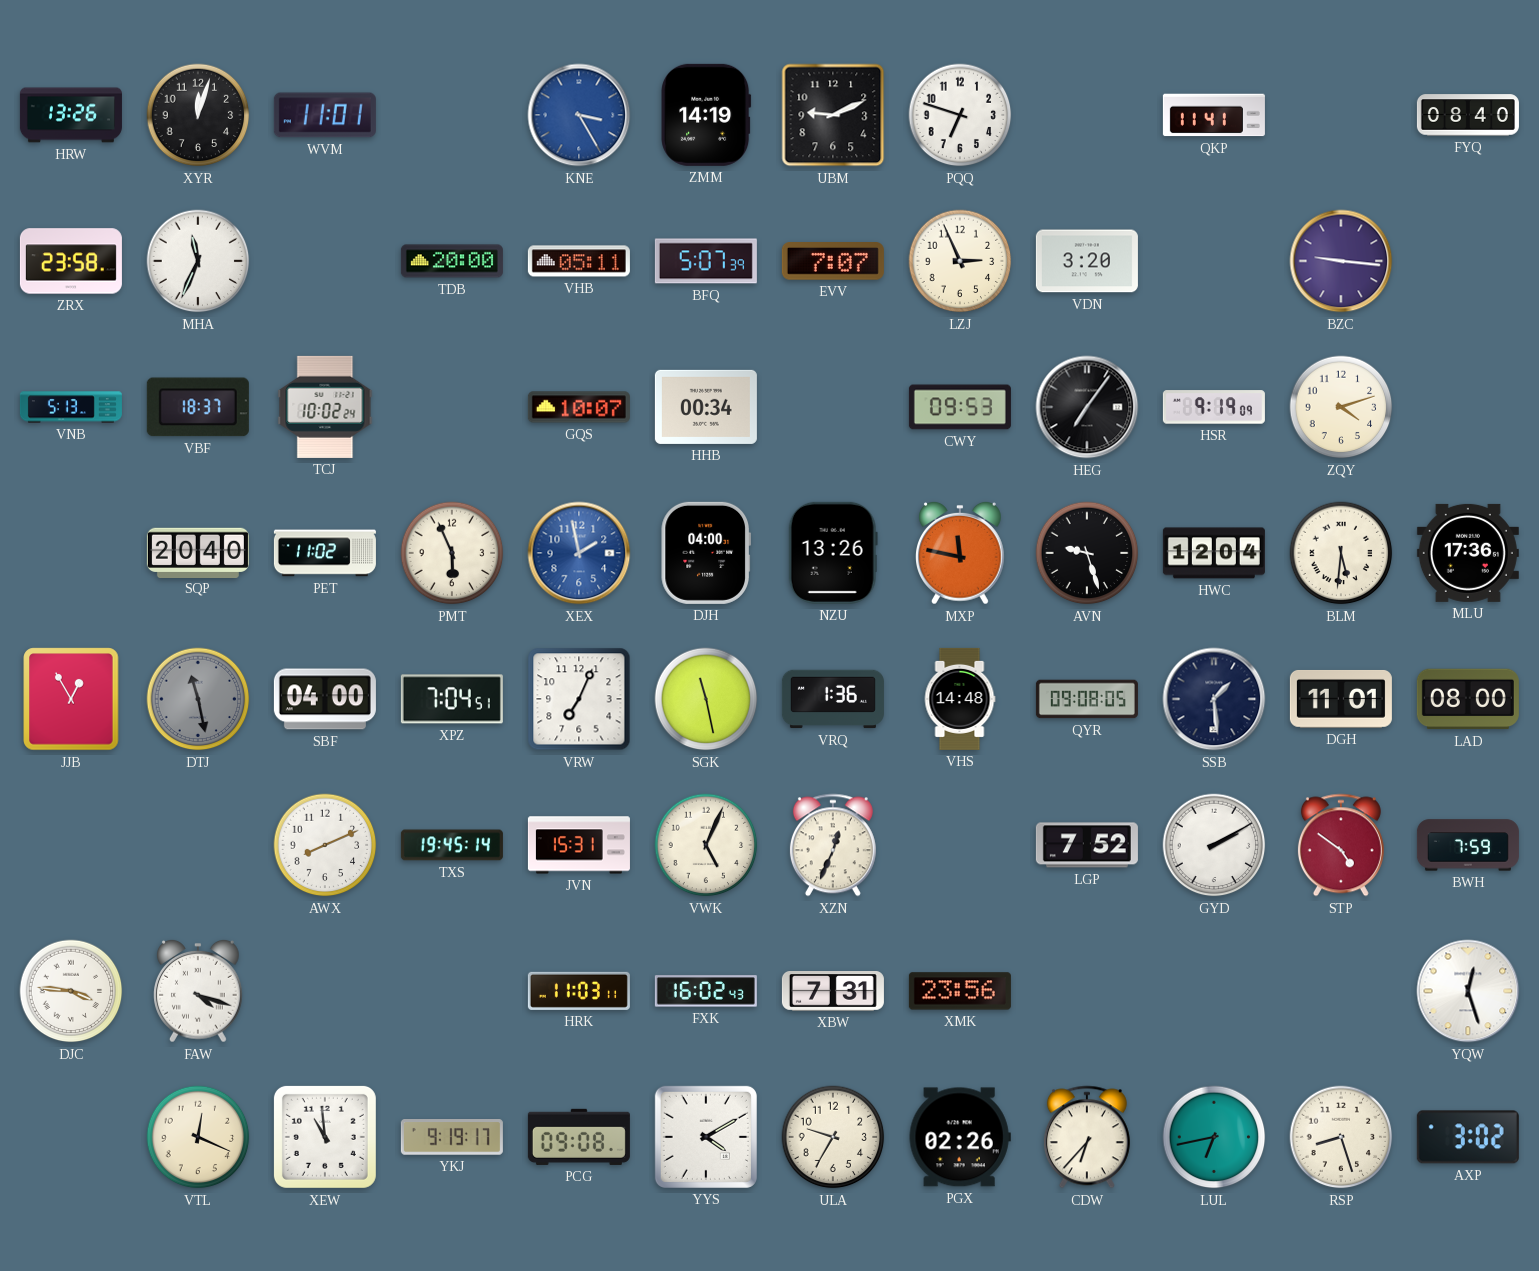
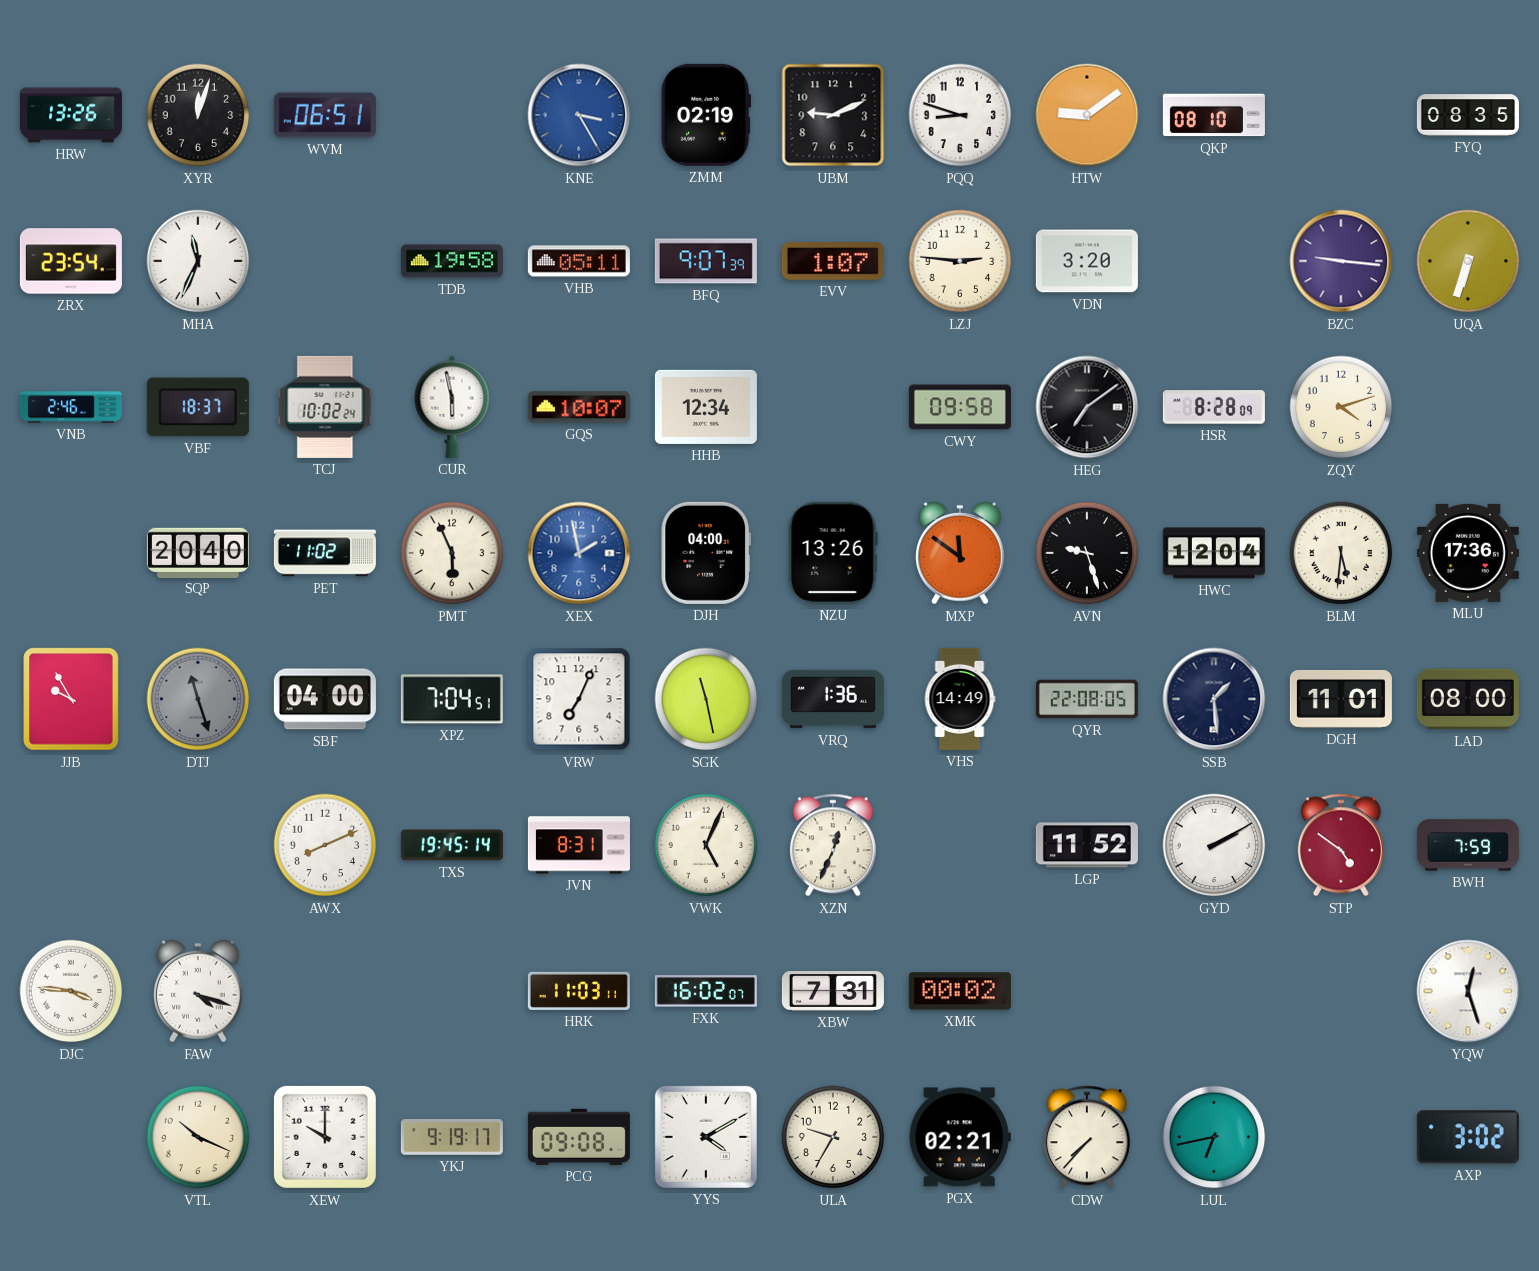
WVM: 11:01 -> 06:51 (325, 115)
ZMM: 14:19 -> 02:19 (706, 115)
PQQ: 6:48 -> 8:48 (960, 115)
HTW: none -> 9:09 (1087, 115)
QKP: 11:41 -> 08:10 (1214, 115)
FYQ: 08:40 -> 08:35 (1468, 115)
ZRX: 23:58 -> 23:54 (71, 261)
TDB: 20:00 -> 19:58 (452, 261)
BFQ: 5:07 -> 9:07 (706, 261)
EVV: 7:07 -> 1:07 (833, 262)
LZJ: 2:56 -> 2:46 (960, 261)
UQA: none -> 6:33 (1468, 261)
VNB: 5:13 -> 2:46 (71, 407)
CUR: none -> 5:58 (452, 407)
HHB: 00:34 -> 12:34 (706, 407)
CWY: 09:53 -> 09:58 (960, 407)
HEG: 7:06 -> 7:09 (1087, 407)
HSR: 9:19 -> 8:28 (1214, 407)
MXP: 11:47 -> 11:51 (961, 553)
JJB: 12:55 -> 9:55 (71, 699)
DTJ: 11:28 -> 11:27 (198, 699)
VHS: 14:48 -> 14:49 (960, 699)
QYR: 09:08 -> 22:08 (1087, 699)
JVN: 15:31 -> 8:31 (579, 845)
LGP: 7:52 -> 11:52 (1087, 845)
FXK: 16:02:43 -> 16:02:07 (706, 991)
XMK: 23:56 -> 00:02 (960, 991)
VTL: 12:19 -> 10:19 (198, 1137)
XEW: 10:59 -> 10:00 (325, 1137)
PGX: 02:26 -> 02:21 (960, 1137)
CDW: 6:37 -> 7:37 (1087, 1137)
RSP: 8:27 -> none (1341, 1137)
